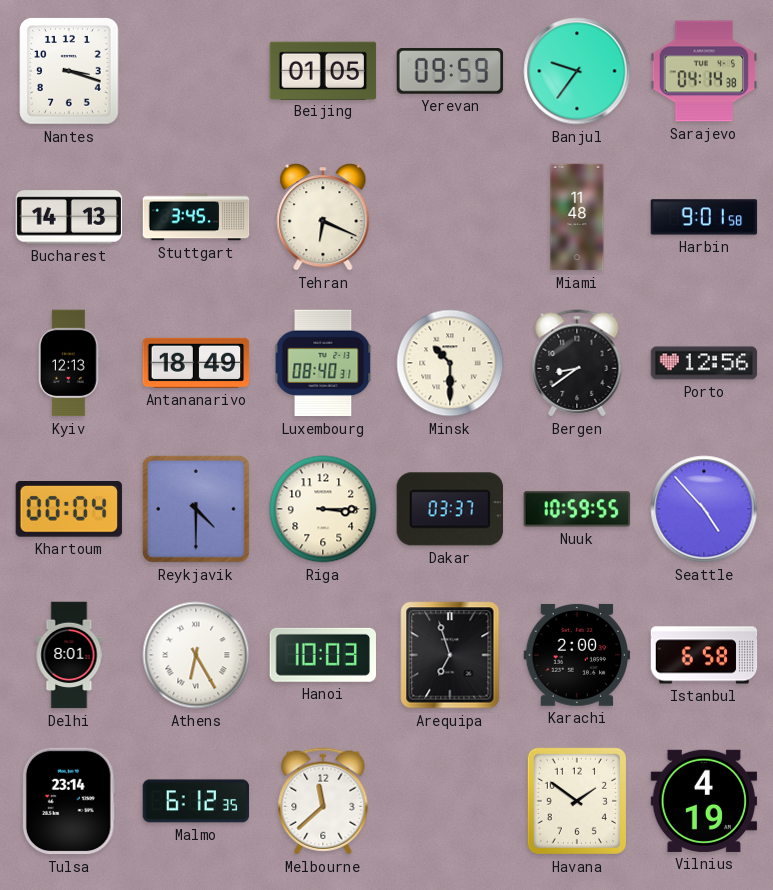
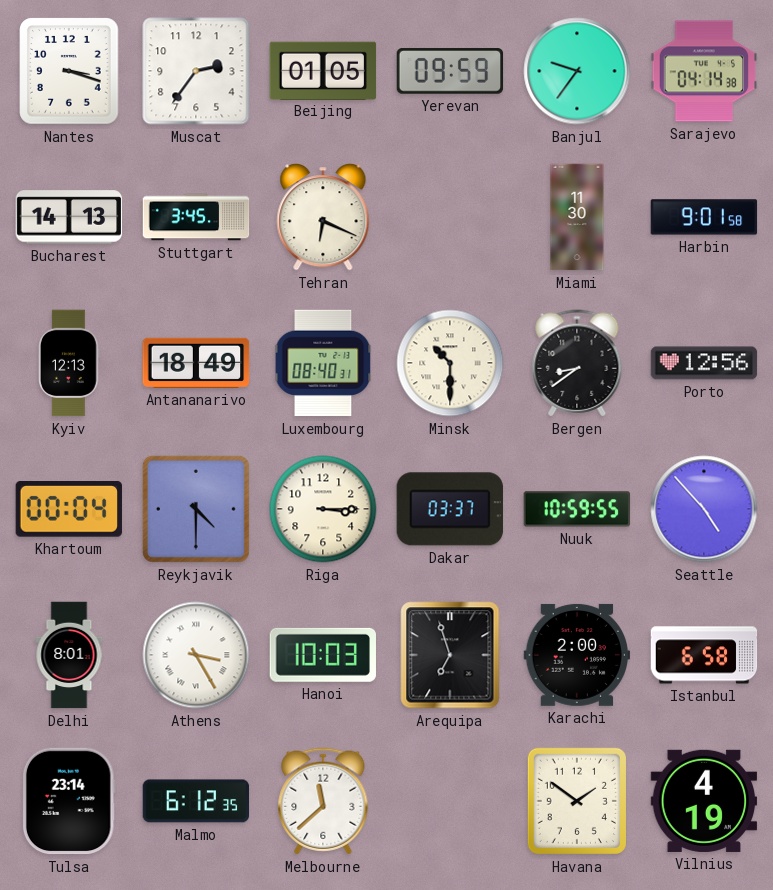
Muscat: none -> 2:36 (196, 71)
Miami: 11:48 -> 11:30 (577, 217)
Athens: 6:25 -> 3:25 (196, 655)
